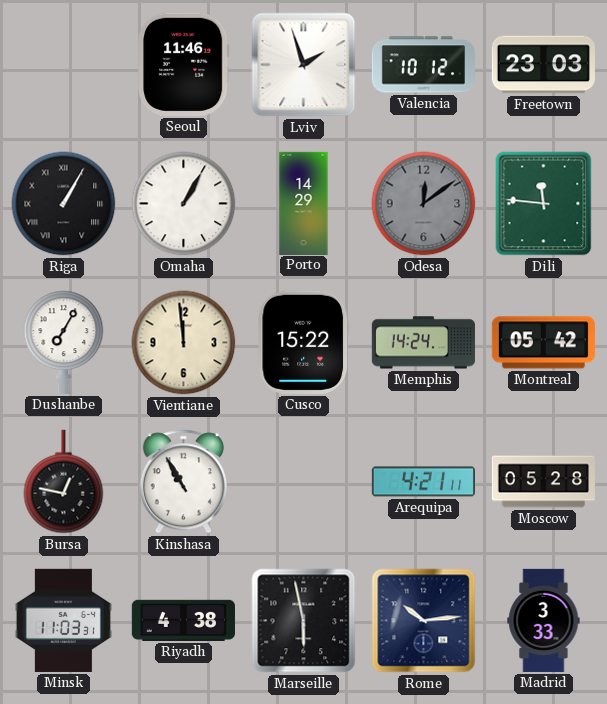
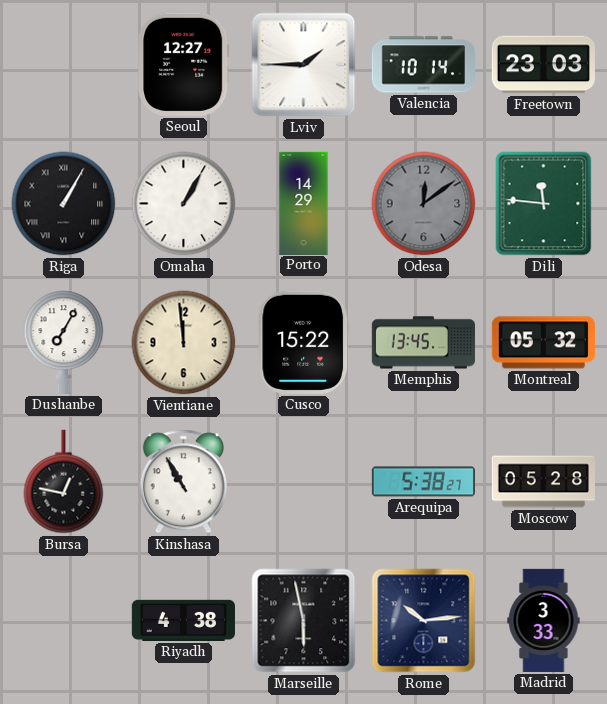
Seoul: 11:46 -> 12:27 (184, 64)
Lviv: 1:57 -> 1:45 (304, 65)
Valencia: 10:12 -> 10:14 (423, 65)
Memphis: 14:24 -> 13:45 (423, 343)
Montreal: 05:42 -> 05:32 (543, 343)
Arequipa: 4:21 -> 5:38 (423, 482)
Minsk: 11:03 -> none (63, 620)
